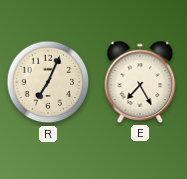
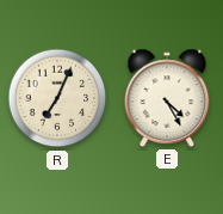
E: 7:25 -> 4:25 (167, 98)
